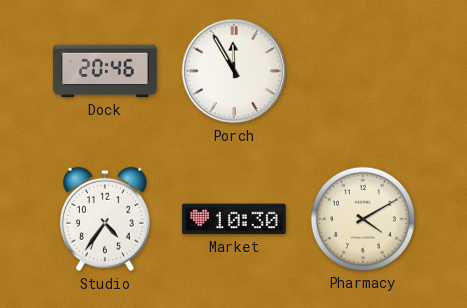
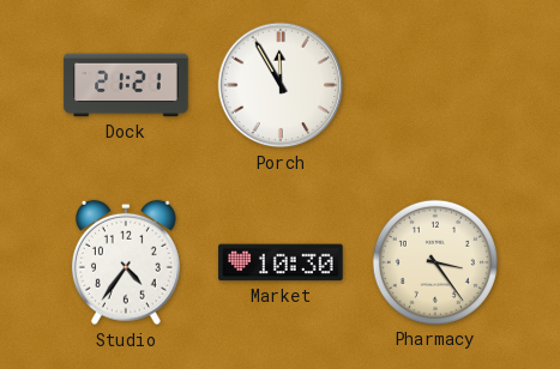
Dock: 20:46 -> 21:21 (126, 85)
Pharmacy: 4:10 -> 3:24 (435, 262)
